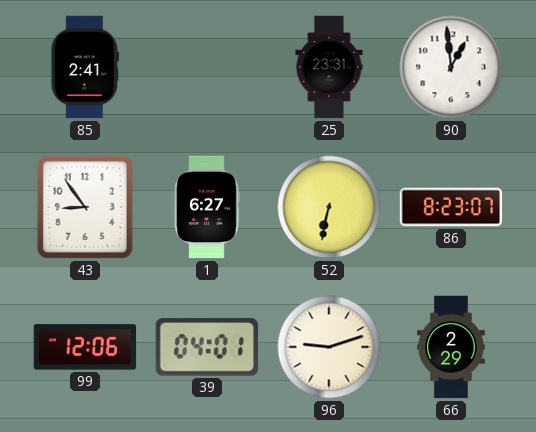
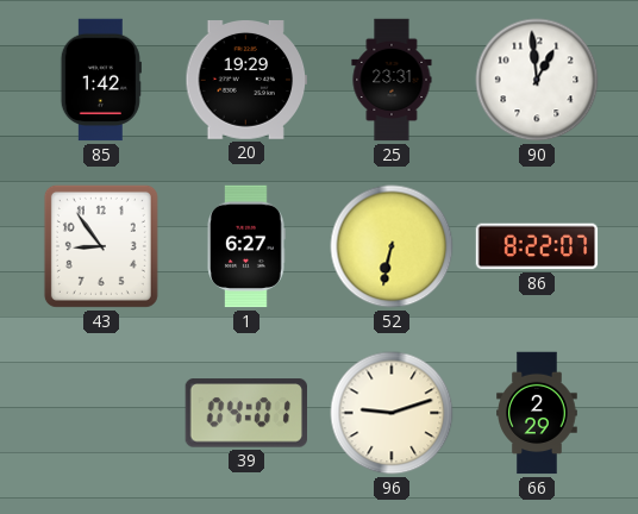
85: 2:41 -> 1:42 (101, 80)
20: none -> 19:29 (246, 81)
86: 8:23 -> 8:22 (537, 246)
99: 12:06 -> none (85, 347)
